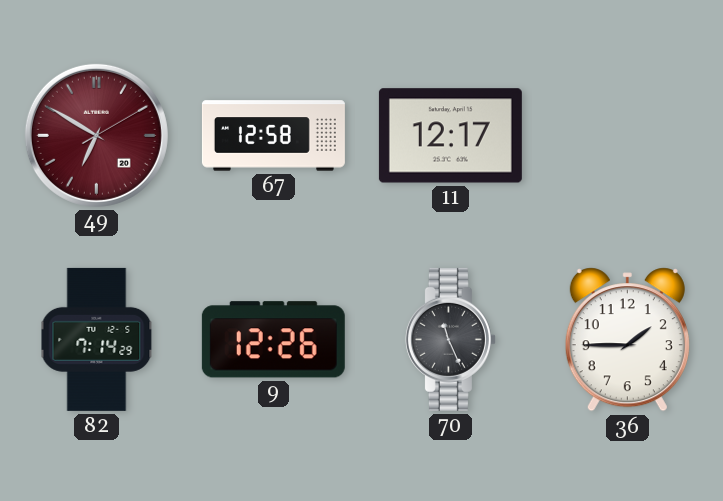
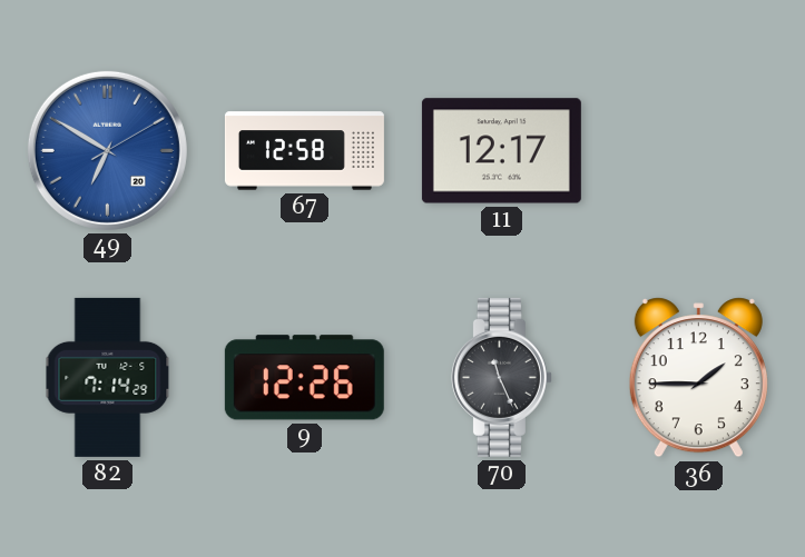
49 dial: burgundy -> blue (107, 150)
